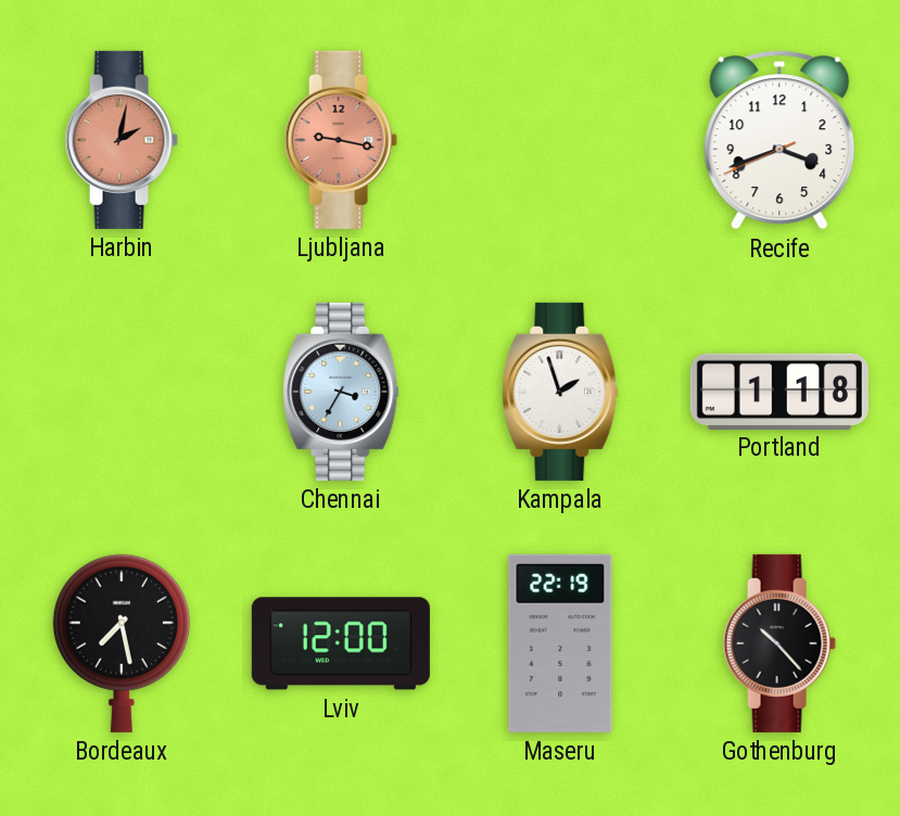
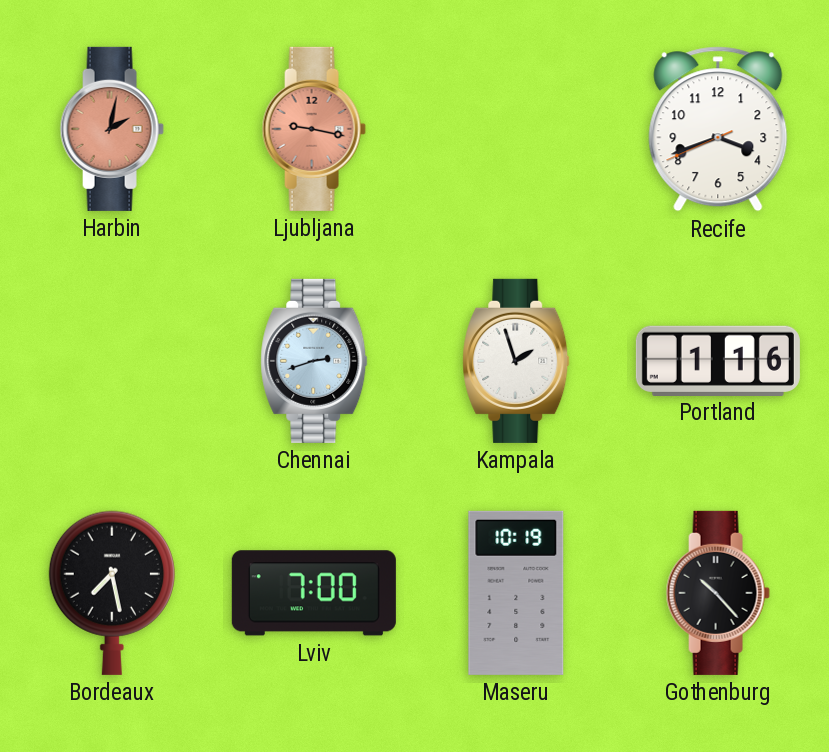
Chennai: 3:35 -> 2:42 (314, 361)
Portland: 1:18 -> 1:16 (718, 360)
Lviv: 12:00 -> 7:00 (314, 593)
Maseru: 22:19 -> 10:19 (516, 593)
